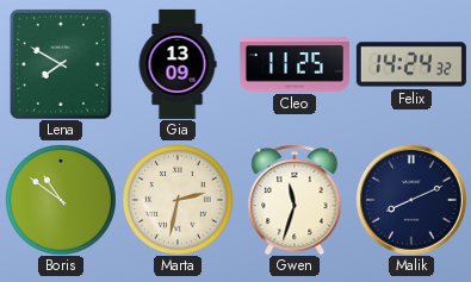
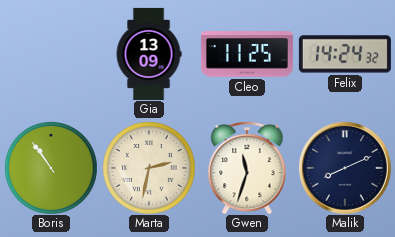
Lena: 7:50 -> none (61, 64)
Boris: 10:51 -> 10:54 (51, 168)
